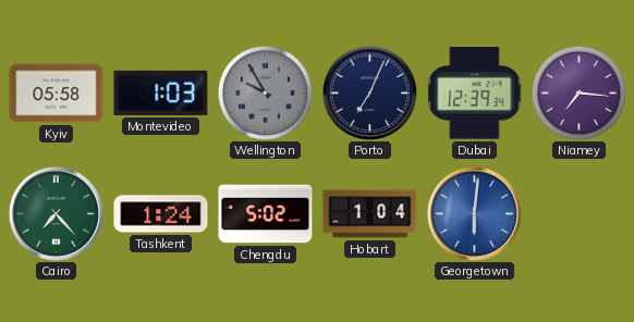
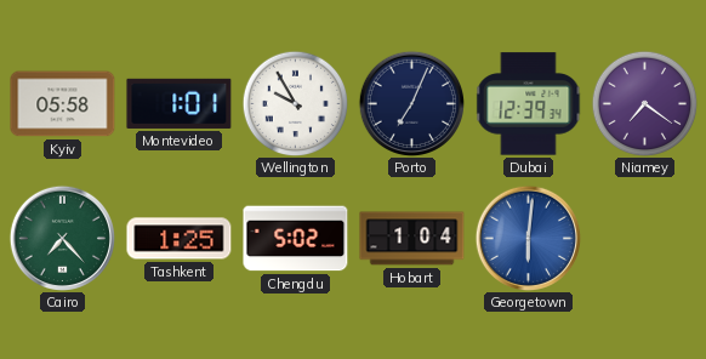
Montevideo: 1:03 -> 1:01 (180, 103)
Wellington dial: grey -> white (295, 103)
Niamey: 7:16 -> 7:21 (644, 103)
Tashkent: 1:24 -> 1:25 (180, 239)
